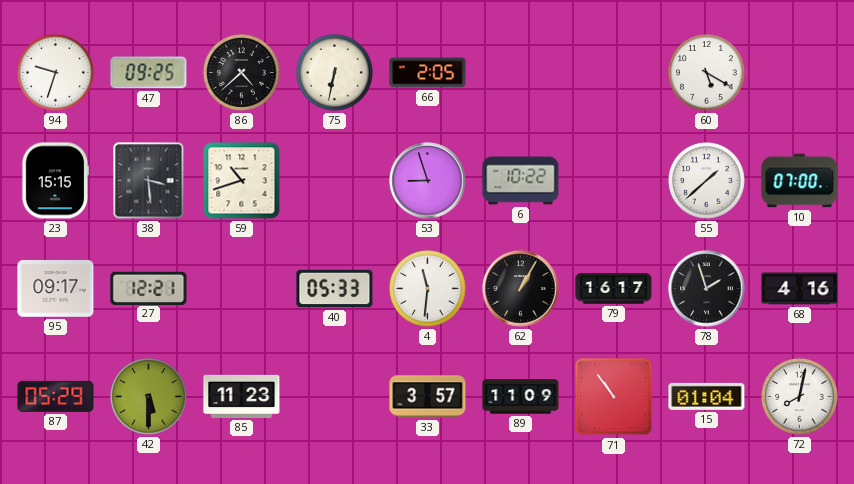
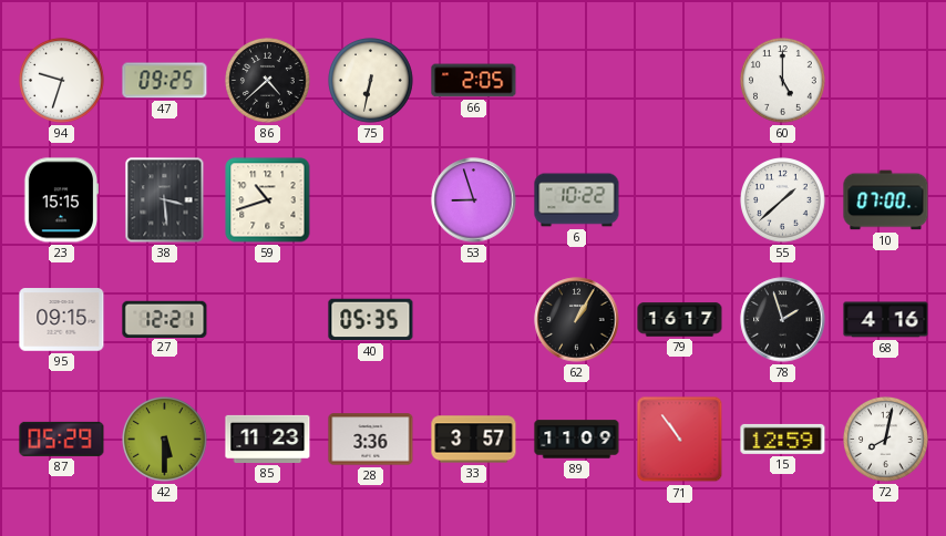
60: 5:20 -> 5:00 (783, 81)
95: 09:17 -> 09:15 (62, 320)
40: 05:33 -> 05:35 (371, 320)
4: 11:31 -> none (428, 289)
28: none -> 3:36 (371, 440)
15: 01:04 -> 12:59 (783, 439)
